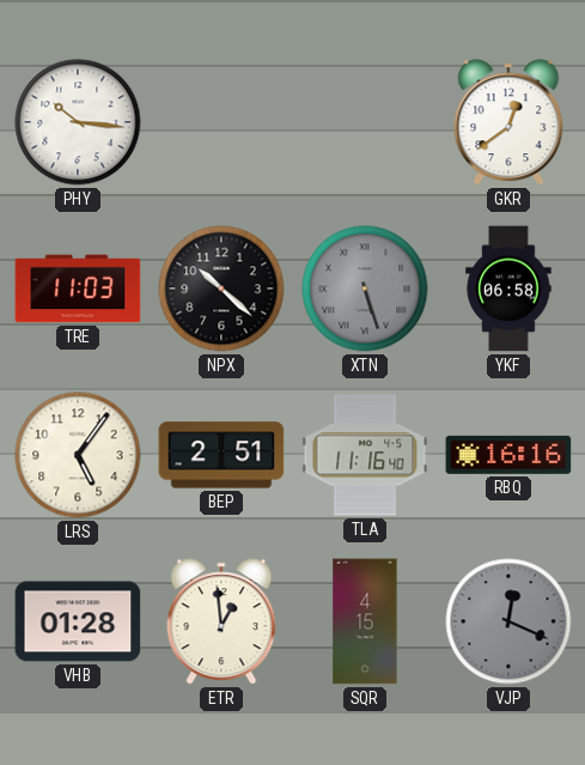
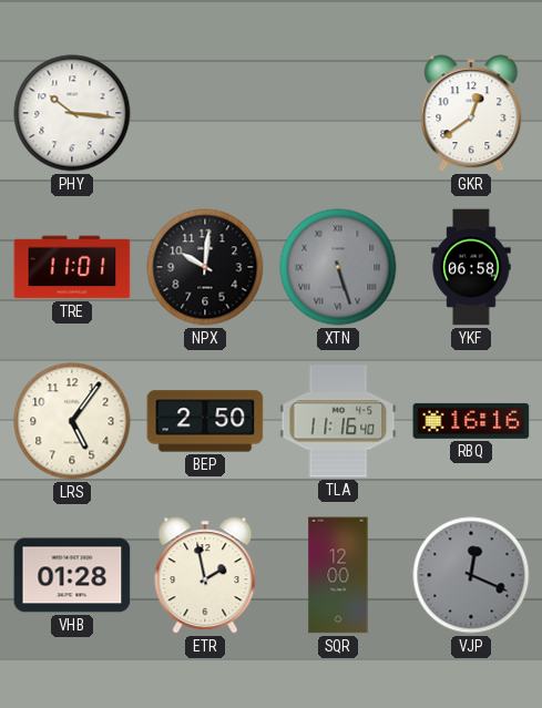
TRE: 11:03 -> 11:01 (72, 267)
NPX: 10:22 -> 10:01 (205, 267)
BEP: 2:51 -> 2:50 (205, 421)
ETR: 12:59 -> 1:58 (205, 575)
SQR: 4:15 -> 12:00 (338, 575)
